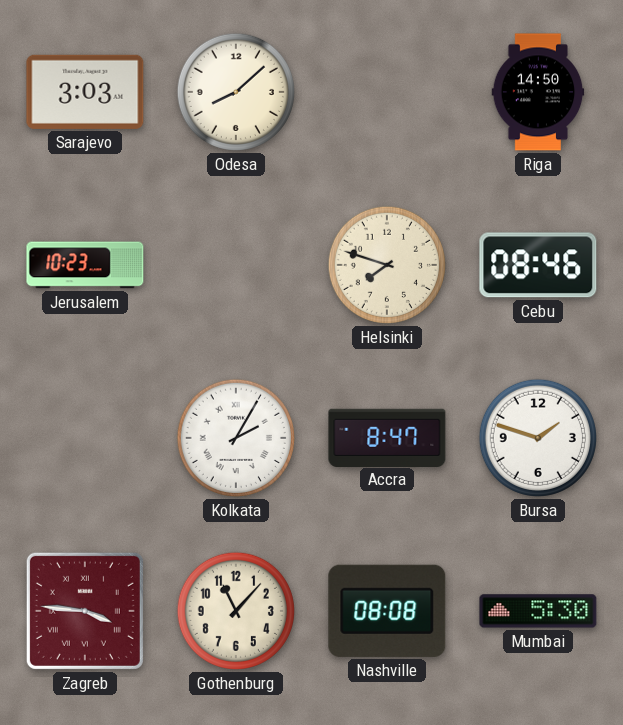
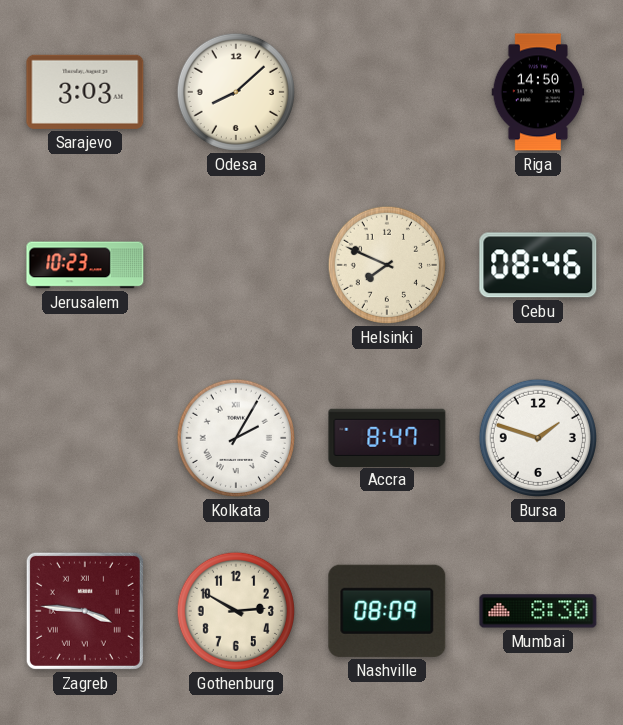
Helsinki: 7:48 -> 7:49 (387, 265)
Gothenburg: 11:07 -> 2:50 (236, 611)
Nashville: 08:08 -> 08:09 (387, 611)
Mumbai: 5:30 -> 8:30 (538, 611)
